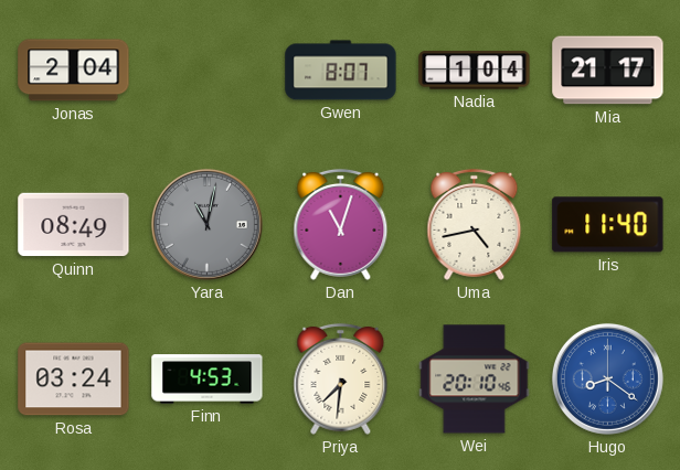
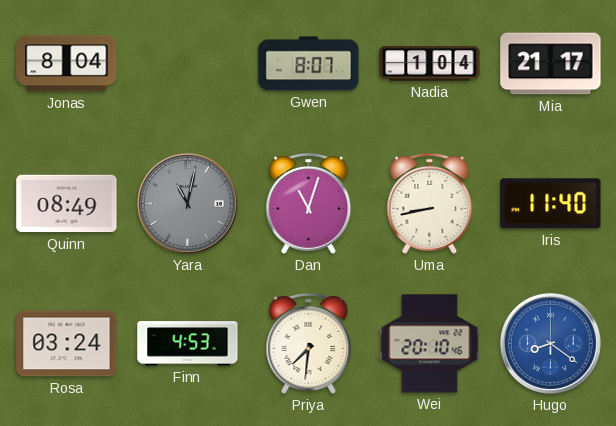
Jonas: 2:04 -> 8:04 (67, 64)
Uma: 4:43 -> 8:43 (430, 203)
